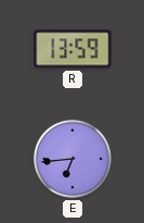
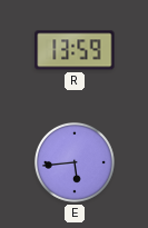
E: 6:44 -> 5:44 (75, 162)
